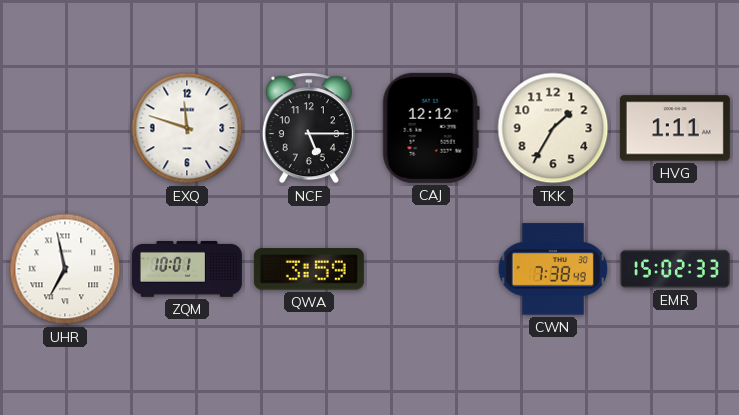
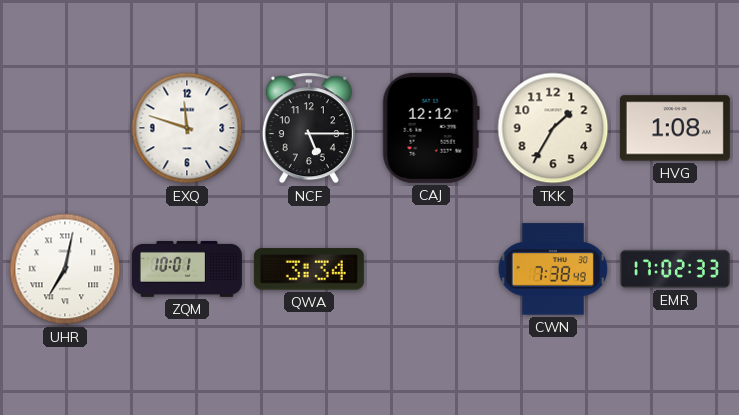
HVG: 1:11 -> 1:08 (675, 128)
UHR: 6:58 -> 7:02 (65, 269)
QWA: 3:59 -> 3:34 (309, 269)
EMR: 15:02 -> 17:02 (675, 269)
